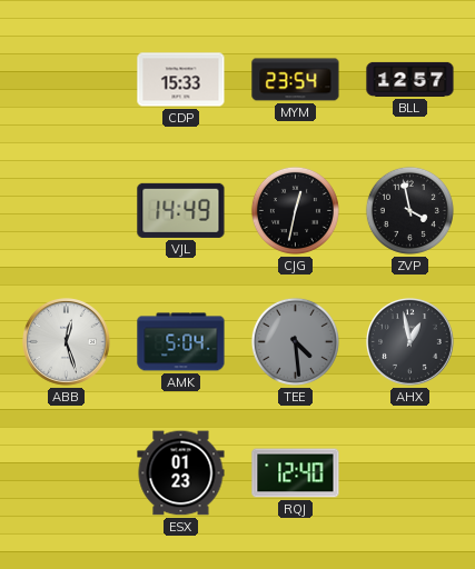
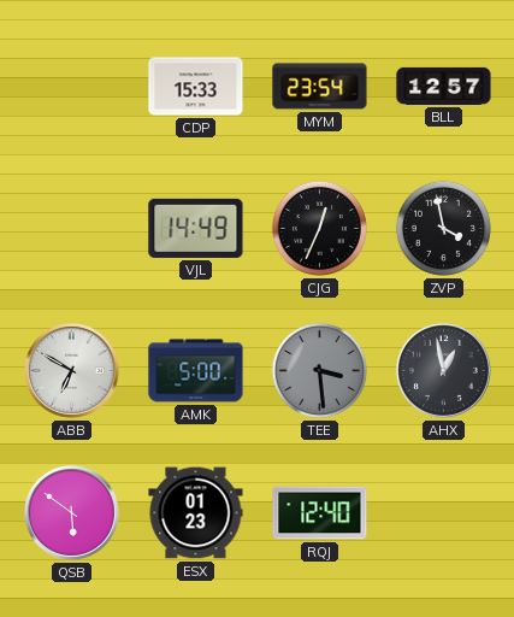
CJG: 12:32 -> 12:34 (319, 228)
ABB: 12:27 -> 6:50 (72, 371)
AMK: 5:04 -> 5:00 (196, 371)
TEE: 4:29 -> 3:29 (319, 370)
QSB: none -> 5:51 (72, 513)
